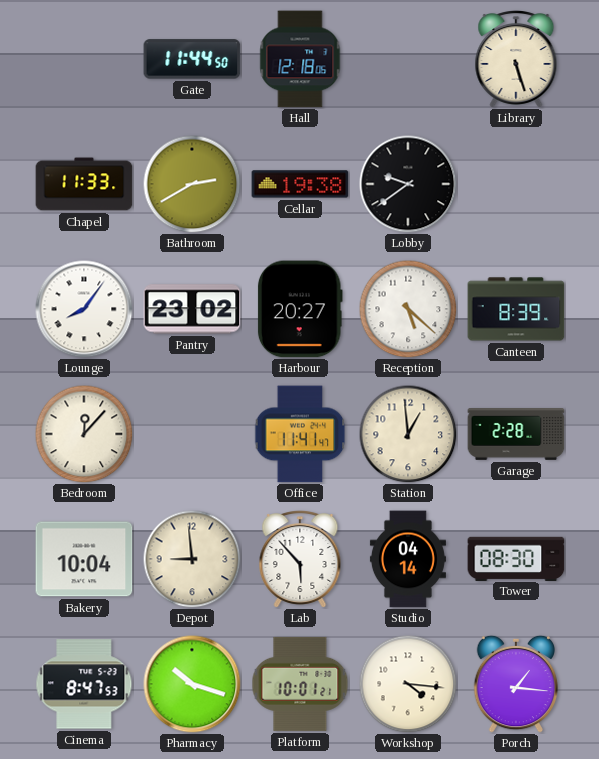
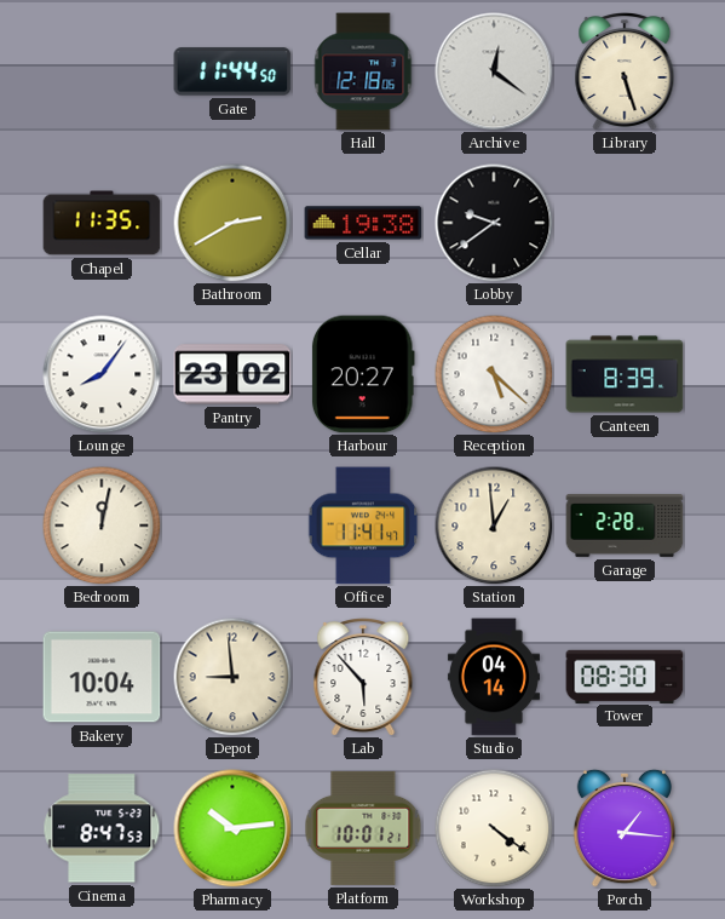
Archive: none -> 12:21 (494, 71)
Chapel: 11:33 -> 11:35 (102, 223)
Bedroom: 12:07 -> 12:02 (102, 525)
Pharmacy: 10:18 -> 10:14 (232, 828)
Workshop: 4:16 -> 4:21 (494, 828)
